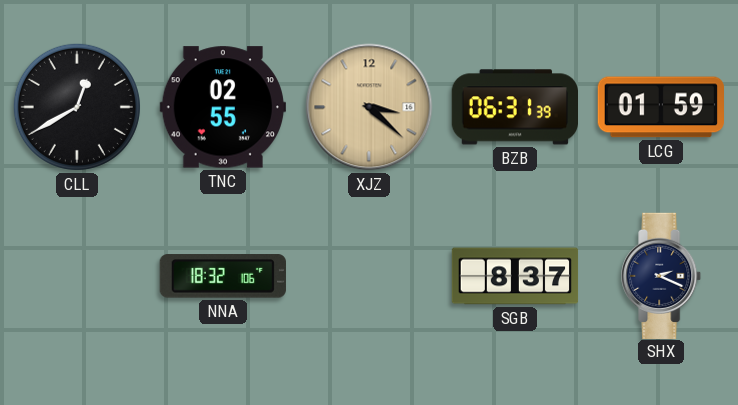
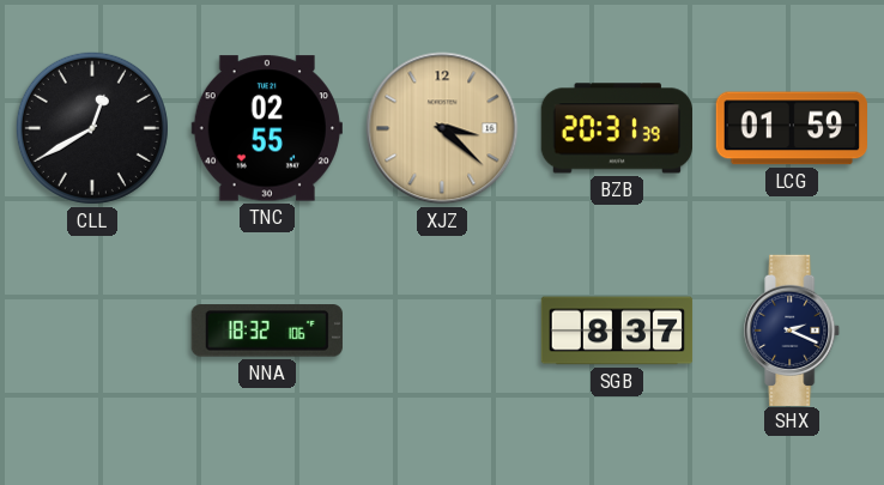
BZB: 06:31 -> 20:31 (616, 128)
